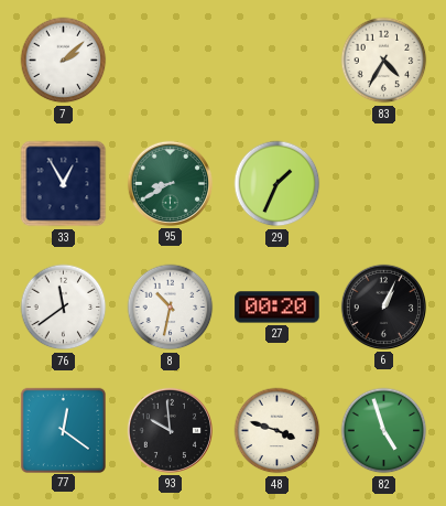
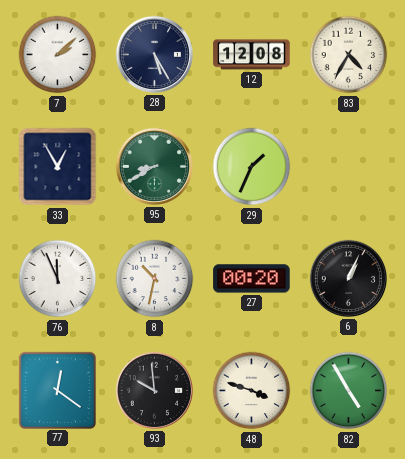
28: none -> 5:25 (154, 54)
12: none -> 12:08 (252, 55)
76: 11:39 -> 11:56 (58, 279)
82: 4:57 -> 4:55 (349, 391)
